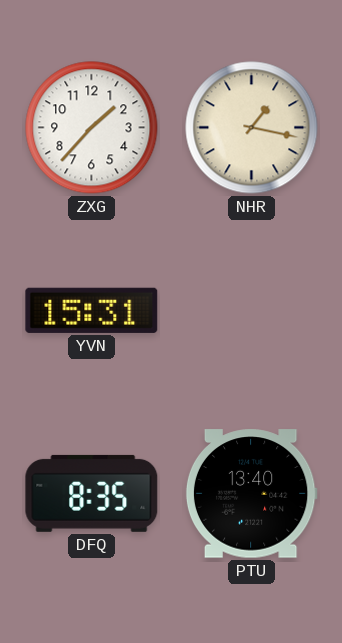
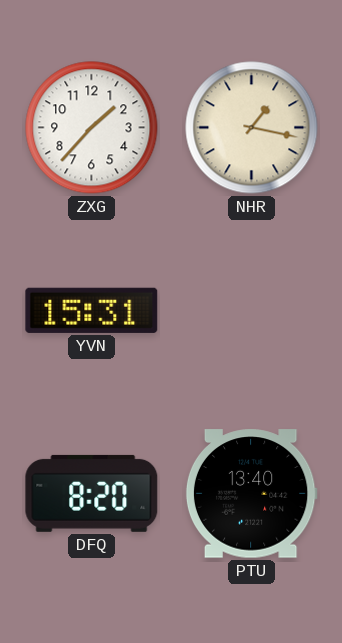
DFQ: 8:35 -> 8:20 (92, 493)
